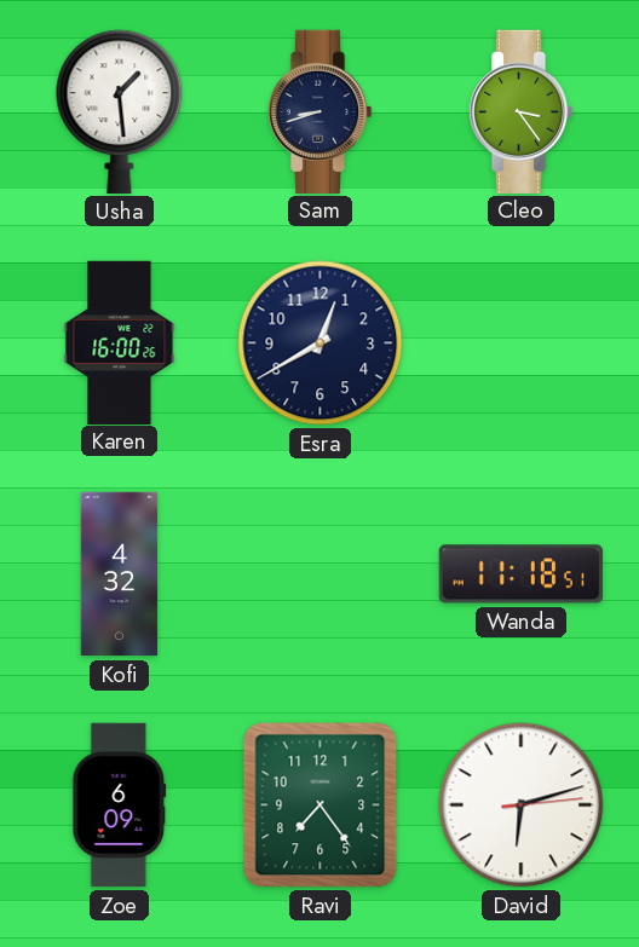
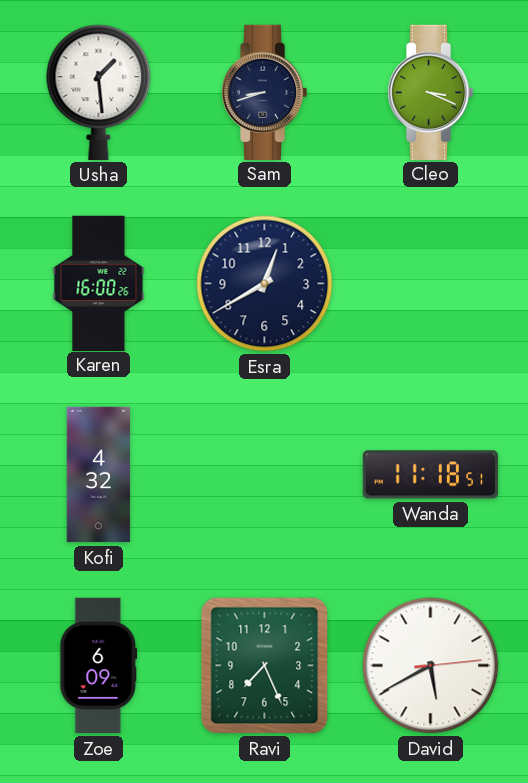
Cleo: 3:24 -> 3:19 (430, 92)
Ravi: 7:24 -> 7:26 (265, 666)
David: 6:12 -> 5:40 (431, 666)
